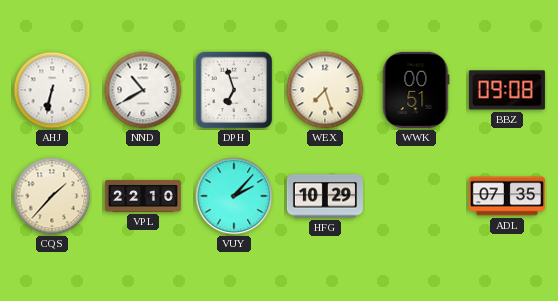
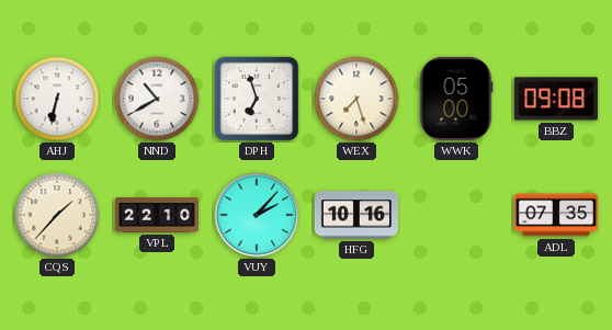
WWK: 00:51 -> 05:00 (456, 99)
HFG: 10:29 -> 10:16 (356, 215)
